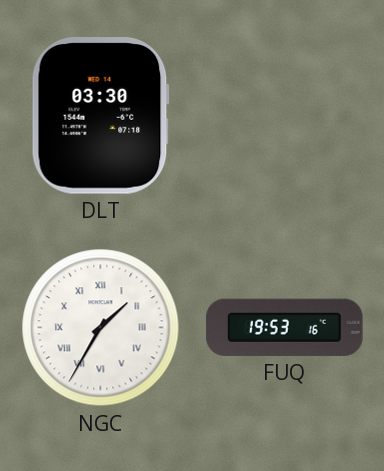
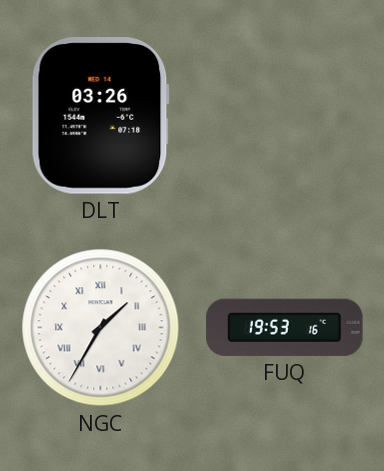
DLT: 03:30 -> 03:26 (100, 116)
